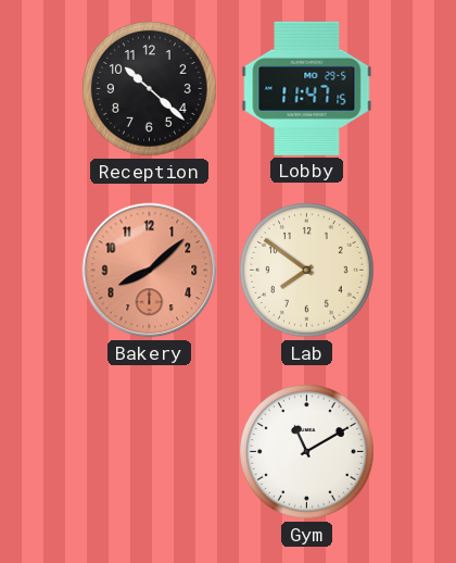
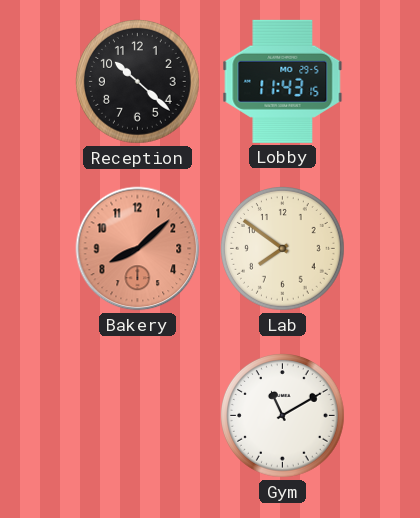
Lobby: 11:47 -> 11:43 (283, 81)
